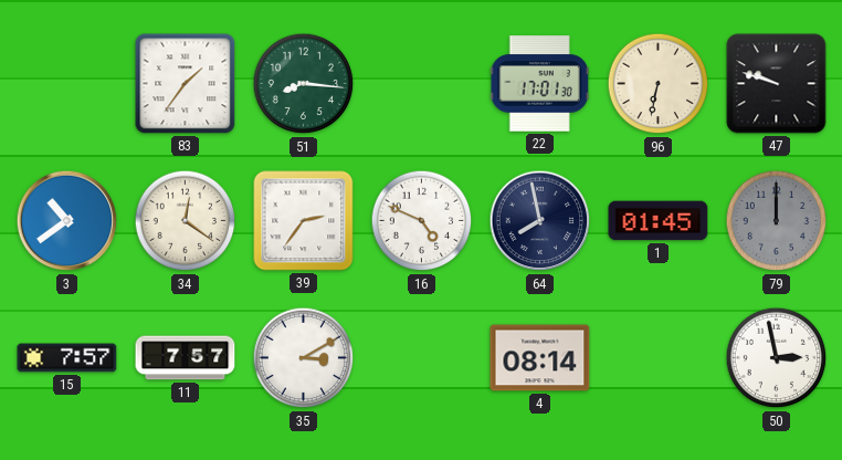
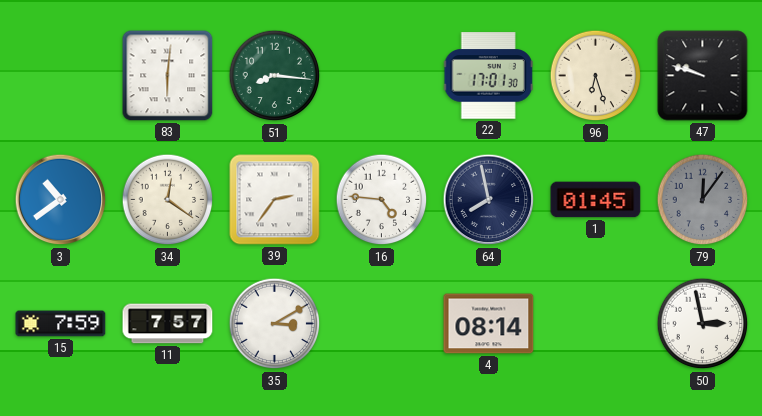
83: 1:36 -> 6:01 (168, 76)
96: 6:32 -> 6:27 (596, 76)
16: 4:49 -> 4:46 (382, 200)
79: 12:00 -> 12:06 (703, 200)
15: 7:57 -> 7:59 (61, 324)
